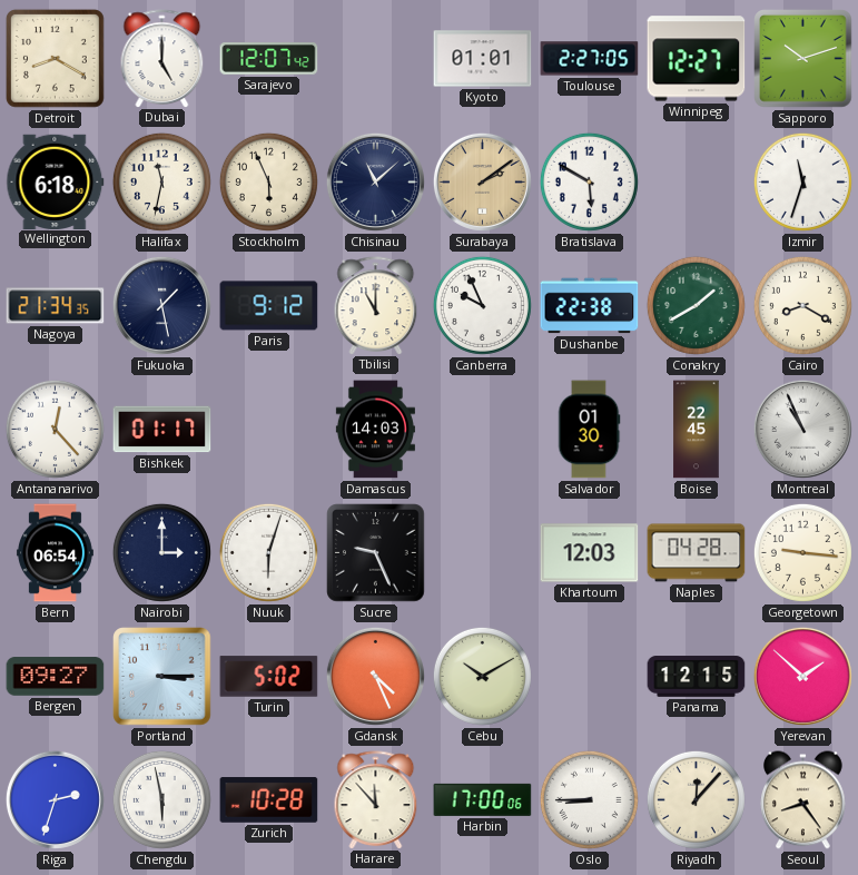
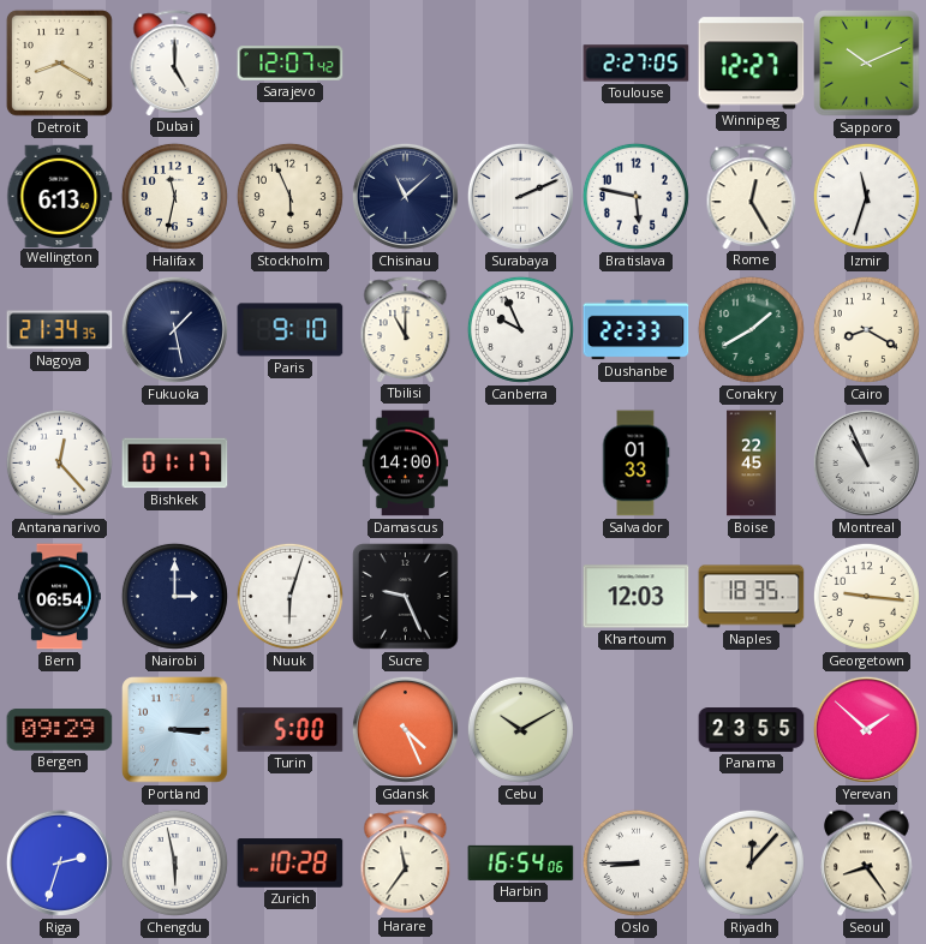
Kyoto: 01:01 -> none (483, 59)
Sapporo: 10:12 -> 10:11 (867, 64)
Wellington: 6:18 -> 6:13 (60, 196)
Surabaya: 2:09 -> 2:11 (520, 196)
Surabaya dial: champagne -> white (520, 196)
Bratislava: 5:50 -> 5:47 (635, 196)
Rome: none -> 12:25 (752, 196)
Paris: 9:12 -> 9:10 (291, 330)
Dushanbe: 22:38 -> 22:33 (637, 330)
Damascus: 14:03 -> 14:00 (405, 464)
Salvador: 01:30 -> 01:33 (635, 464)
Naples: 04:28 -> 18:35 (752, 597)
Bergen: 09:27 -> 09:29 (60, 730)
Turin: 5:02 -> 5:00 (291, 730)
Panama: 12:15 -> 23:55 (752, 730)
Harare: 11:53 -> 11:36 (406, 862)
Harbin: 17:00 -> 16:54 (521, 862)
